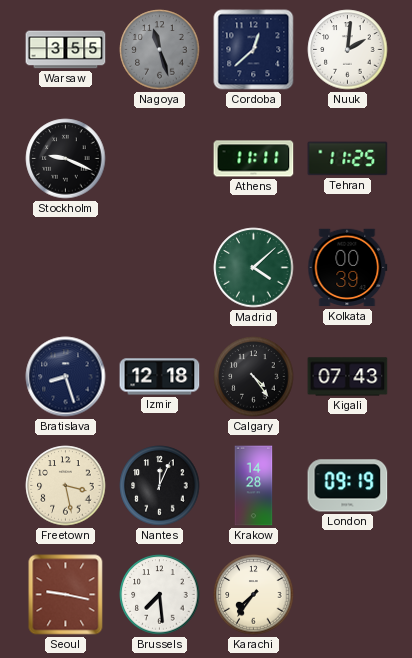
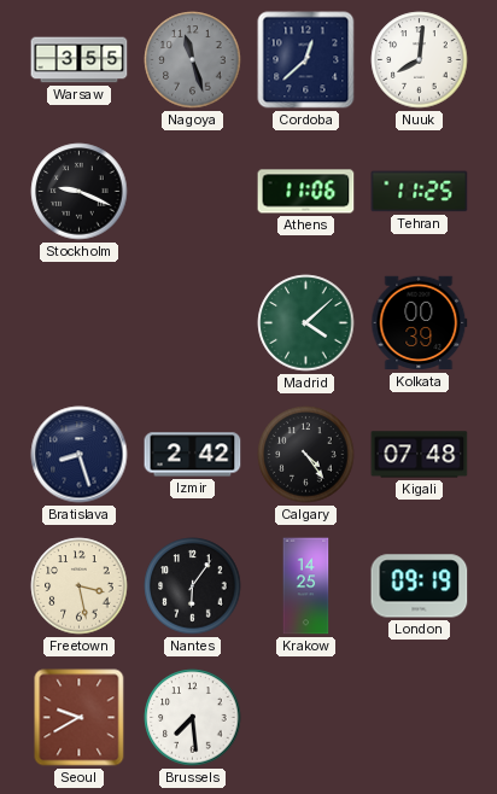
Nuuk: 2:01 -> 8:01 (420, 60)
Athens: 11:11 -> 11:06 (306, 192)
Izmir: 12:18 -> 2:42 (193, 455)
Kigali: 07:43 -> 07:48 (420, 455)
Nantes: 12:04 -> 6:06 (193, 586)
Krakow: 14:28 -> 14:25 (306, 586)
Seoul: 9:17 -> 9:40 (80, 718)
Karachi: 7:36 -> none (254, 595)
